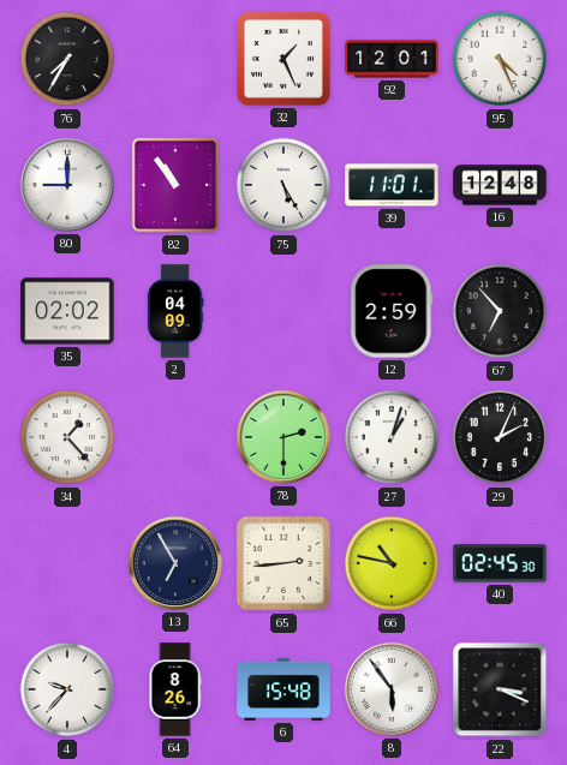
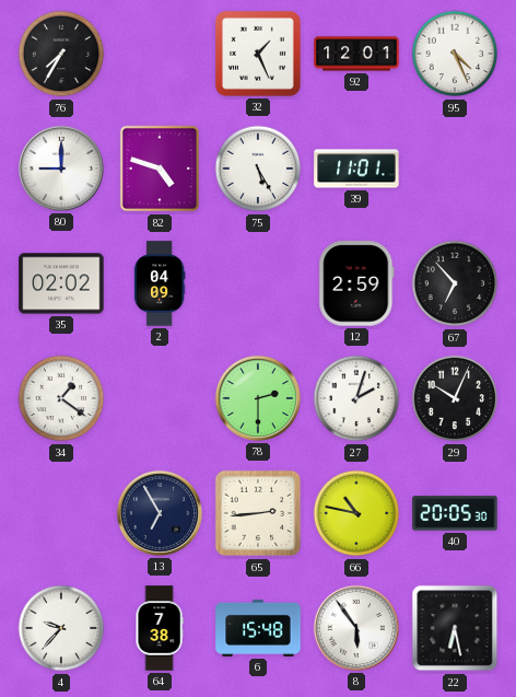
82: 10:54 -> 4:48 (160, 169)
16: 12:48 -> none (500, 185)
34: 1:23 -> 1:21 (61, 398)
27: 1:03 -> 2:03 (356, 398)
29: 2:04 -> 10:04 (455, 398)
40: 02:45 -> 20:05 (455, 513)
64: 8:26 -> 7:38 (160, 628)
22: 3:19 -> 6:28 (455, 628)
